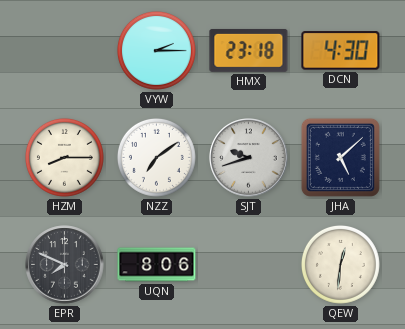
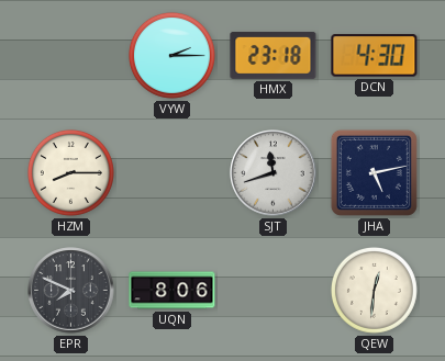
NZZ: 7:09 -> none (156, 157)
SJT: 9:42 -> 11:42 (274, 173)
JHA: 5:08 -> 5:13 (374, 172)
